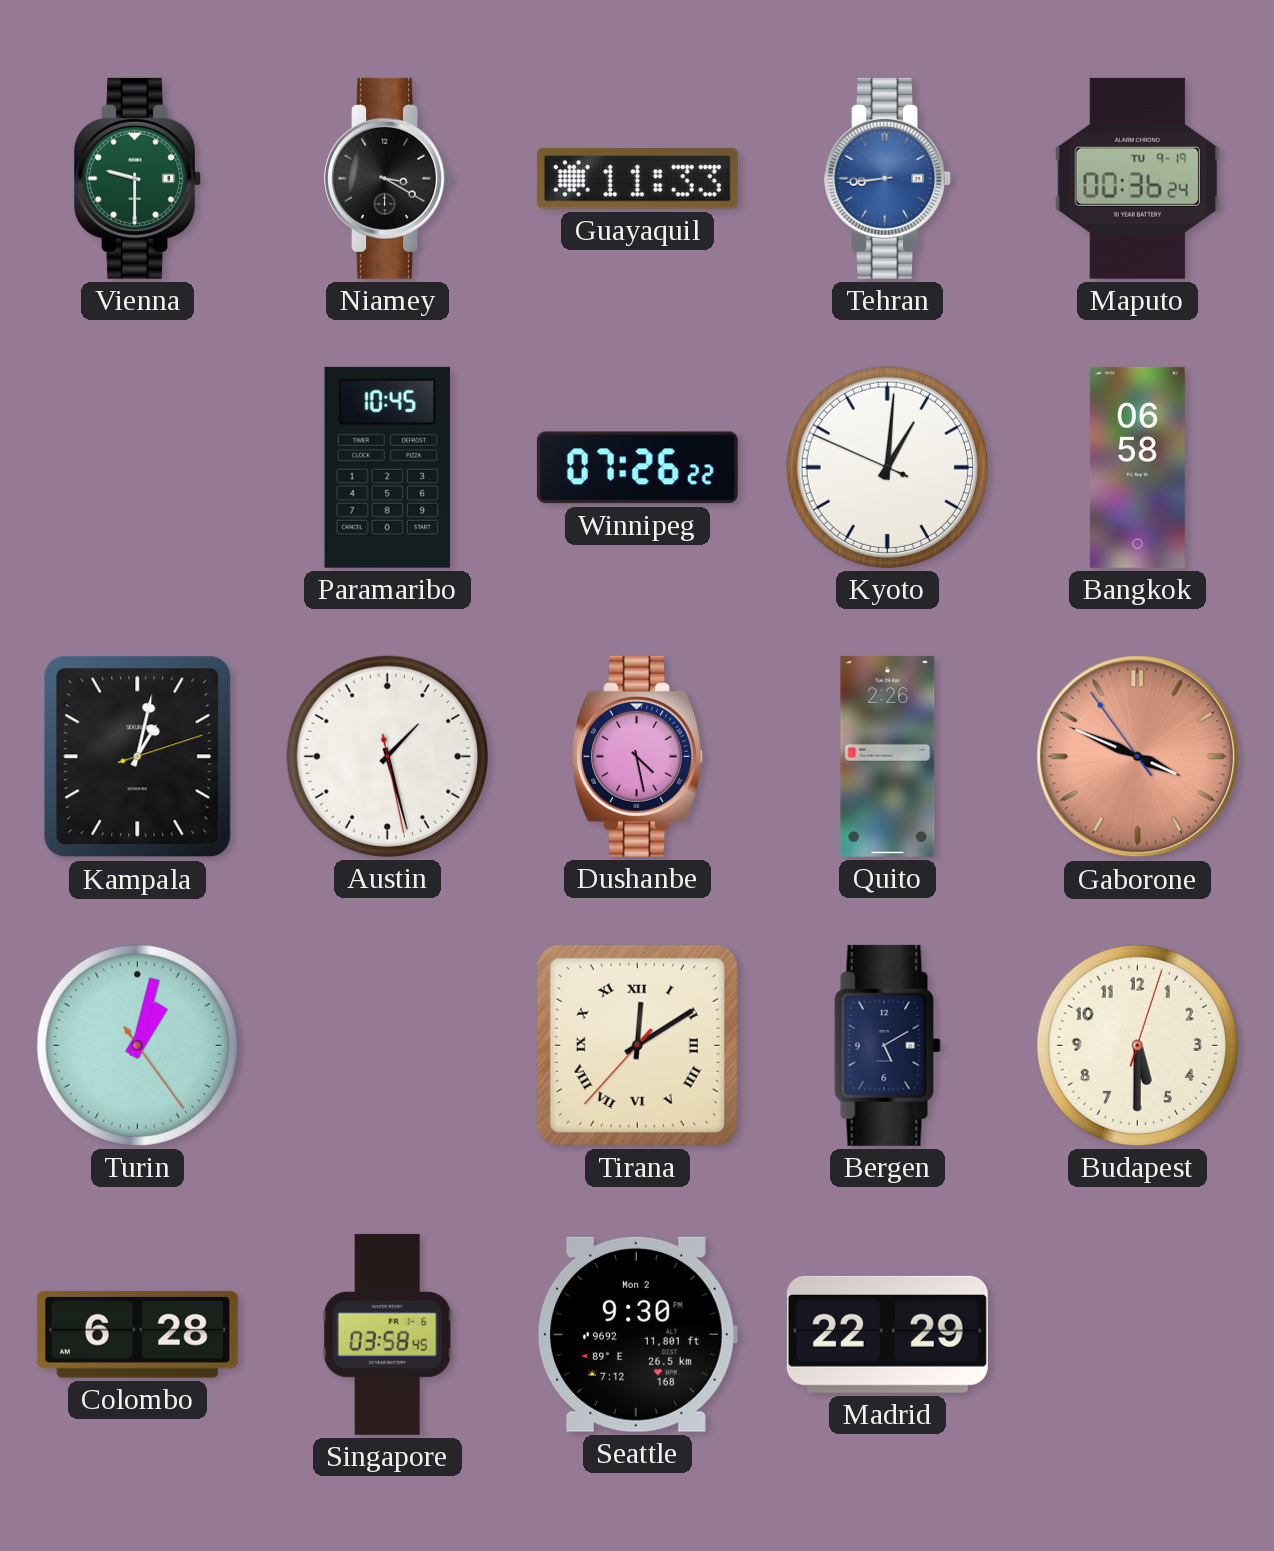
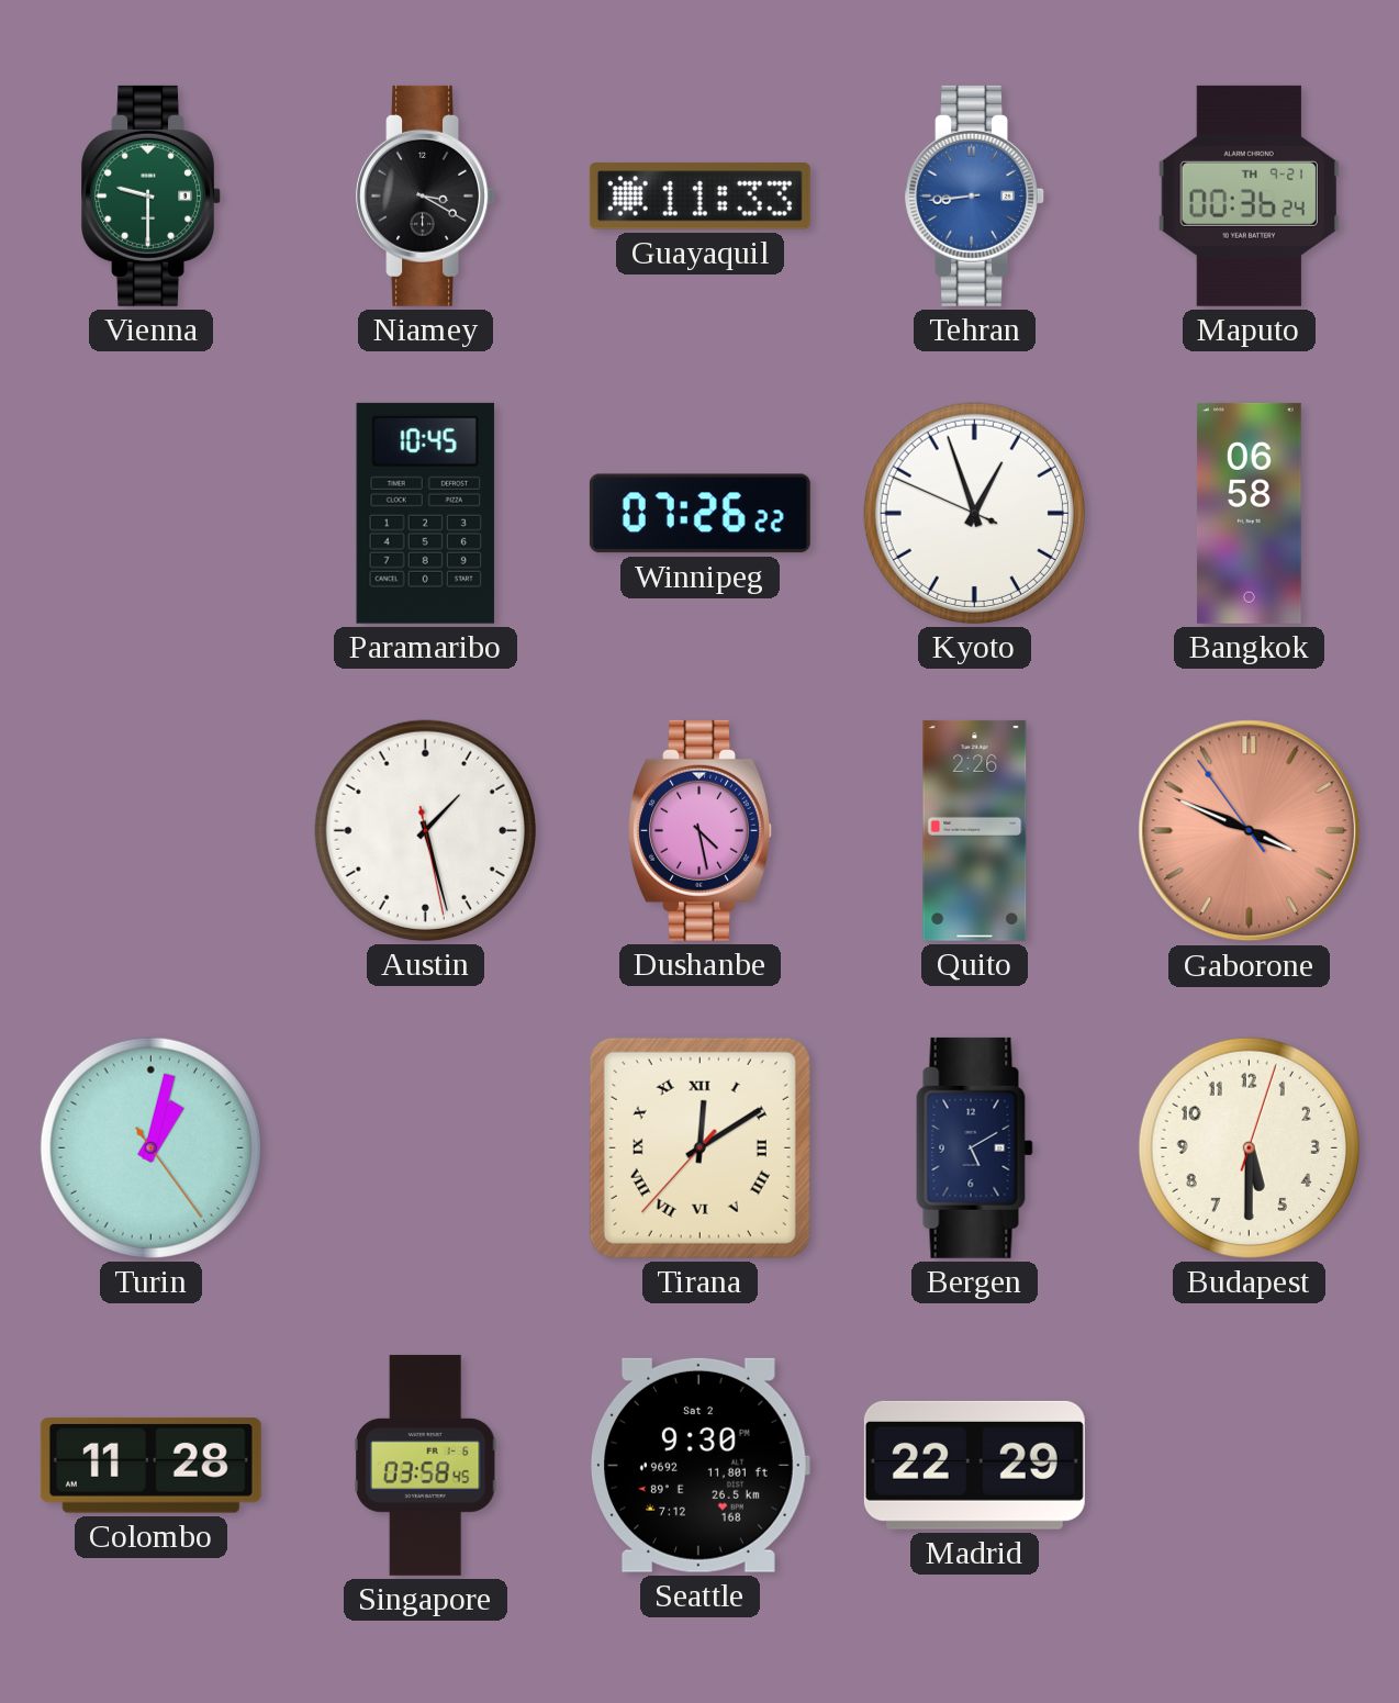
Maputo date: TU 9-19 -> TH 9-21 (1249, 195)
Kyoto: 1:00 -> 12:56 (974, 513)
Kampala: 1:02 -> none (138, 757)
Colombo: 6:28 -> 11:28 (150, 1465)
Seattle date: Mon 2 -> Sat 2 (699, 1465)
